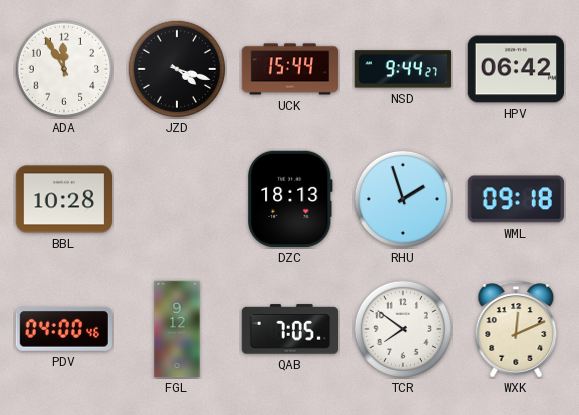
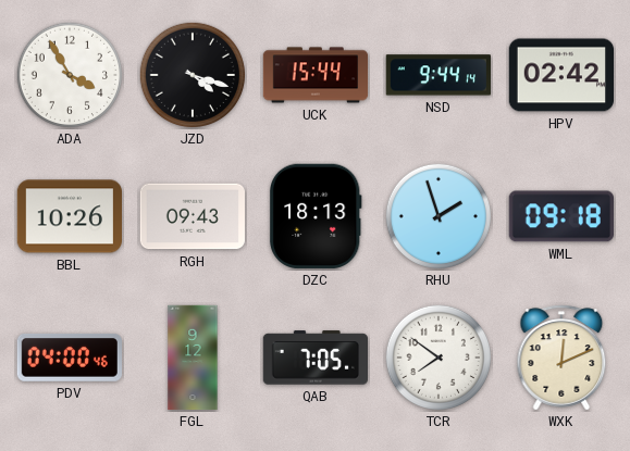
ADA: 11:55 -> 3:55 (69, 74)
NSD: 9:44:27 -> 9:44:14 (438, 75)
HPV: 06:42 -> 02:42 (560, 75)
BBL: 10:28 -> 10:26 (69, 216)
RGH: none -> 09:43 (193, 216)
